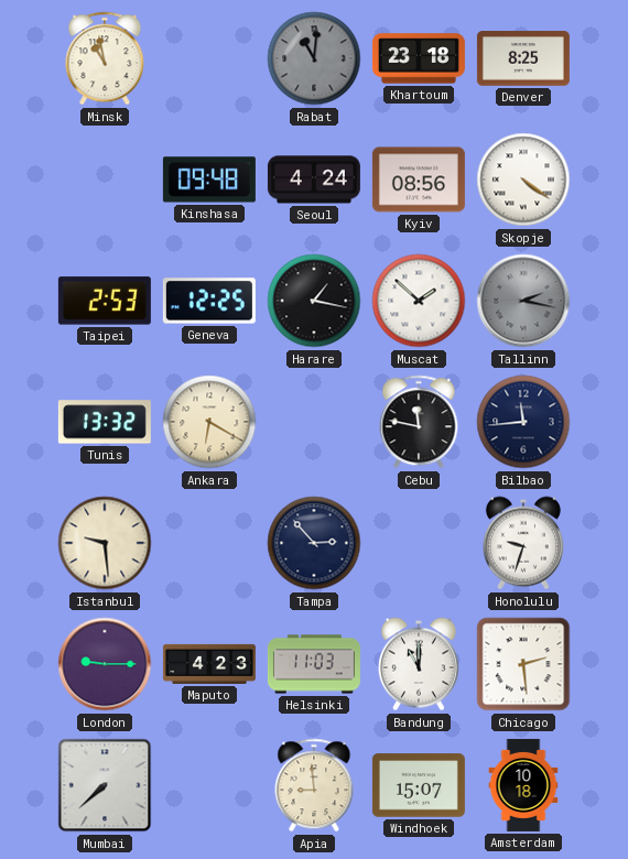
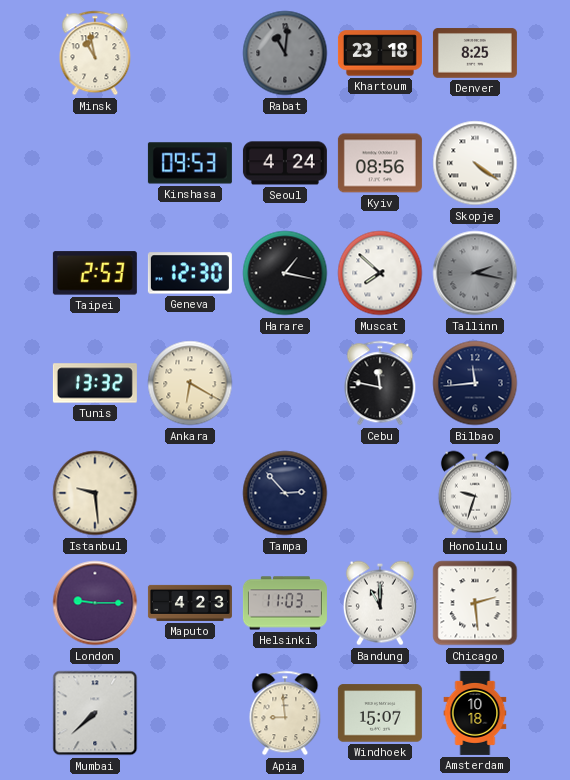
Kinshasa: 09:48 -> 09:53 (190, 163)
Geneva: 12:25 -> 12:30 (190, 273)
Muscat: 1:52 -> 7:52 (380, 273)
